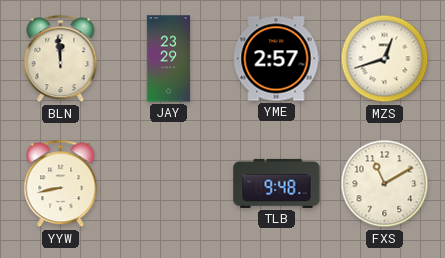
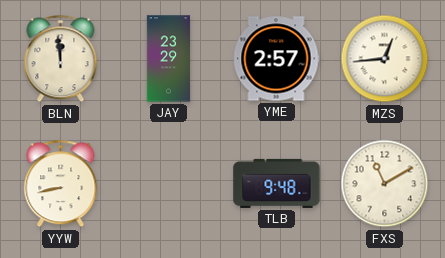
MZS: 12:42 -> 12:44 (385, 59)
